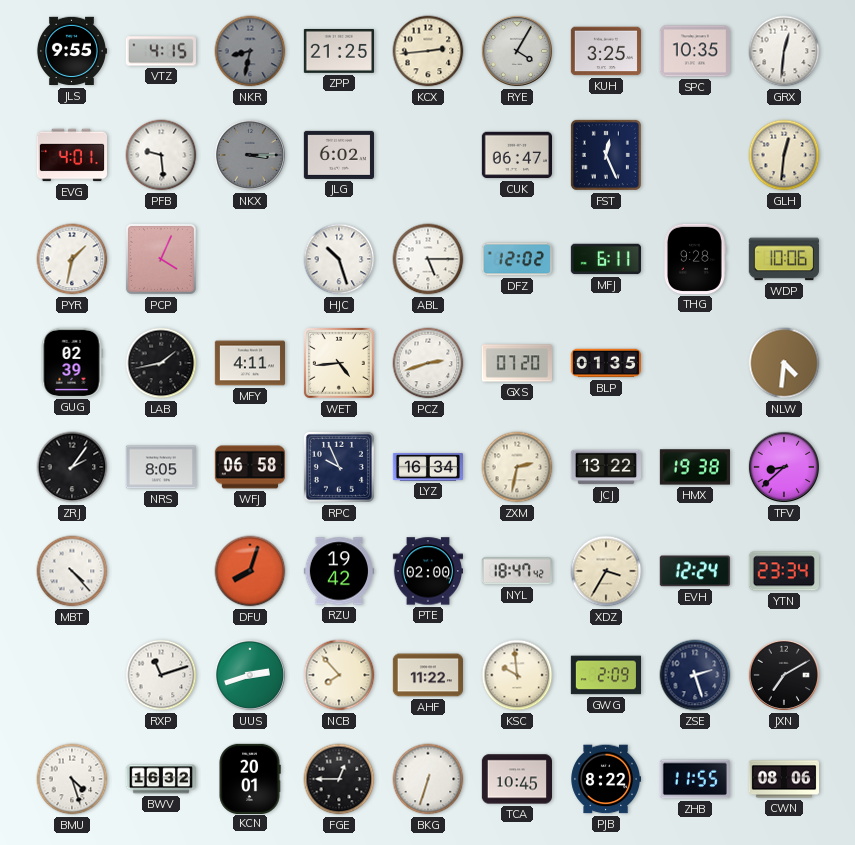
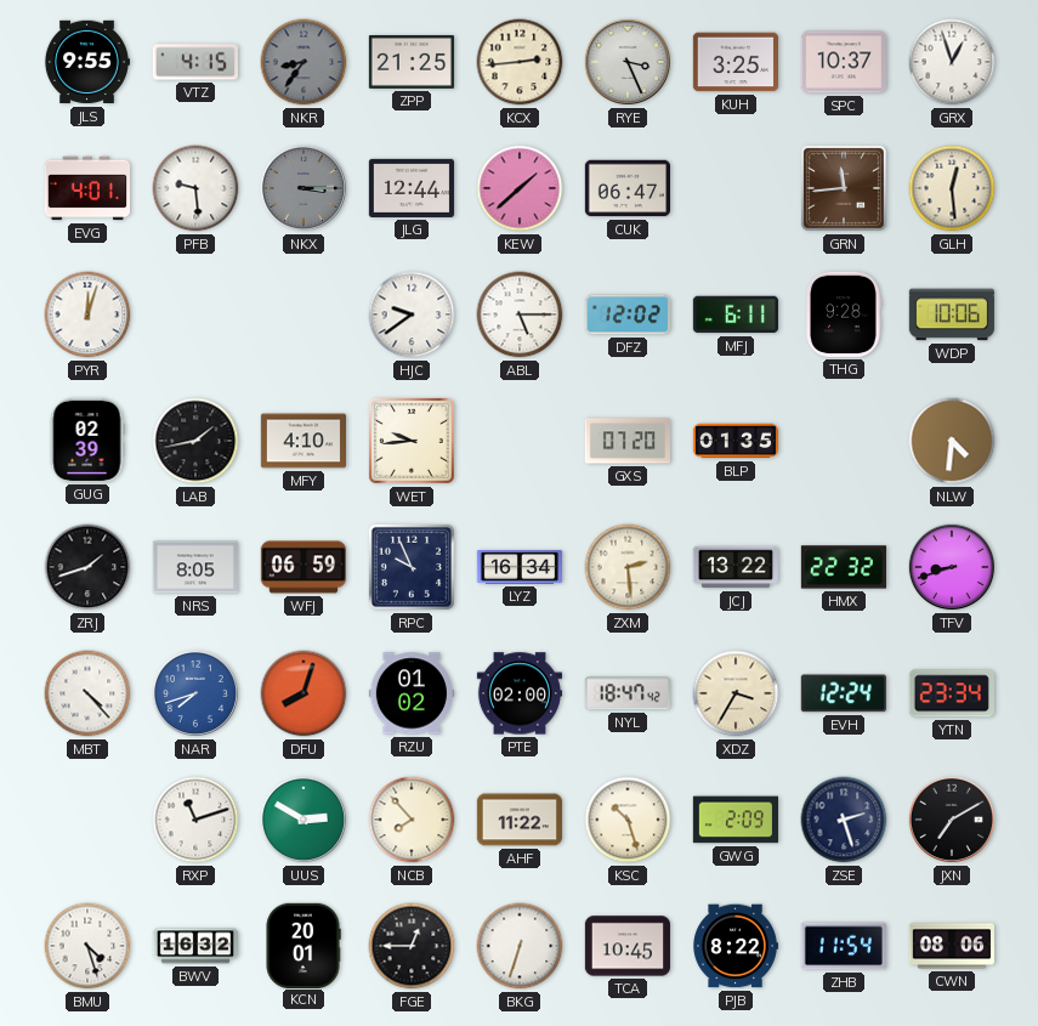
NKR: 8:32 -> 8:36 (304, 62)
RYE: 4:05 -> 3:26 (628, 62)
SPC: 10:35 -> 10:37 (843, 62)
GRX: 12:31 -> 12:57 (952, 62)
JLG: 6:02 -> 12:44 (410, 188)
KEW: none -> 1:38 (520, 188)
FST: 12:26 -> none (606, 155)
GRN: none -> 11:44 (844, 188)
GLH: 12:31 -> 12:29 (952, 188)
PYR: 1:32 -> 12:03 (87, 314)
PCP: 4:04 -> none (161, 259)
HJC: 10:27 -> 9:39 (412, 314)
MFY: 4:11 -> 4:10 (302, 441)
WET: 4:44 -> 9:44 (412, 441)
PCZ: 2:42 -> none (428, 363)
ZRJ: 2:06 -> 1:42 (87, 567)
WFJ: 06:58 -> 06:59 (302, 567)
ZXM: 2:32 -> 2:29 (628, 567)
HMX: 19:38 -> 22:32 (844, 567)
TFV: 8:38 -> 8:42 (952, 567)
NAR: none -> 7:42 (195, 693)
RZU: 19:42 -> 01:02 (410, 693)
UUS: 2:42 -> 2:50 (304, 820)
KSC: 9:59 -> 10:27 (628, 820)
ZHB: 11:55 -> 11:54 (844, 946)
